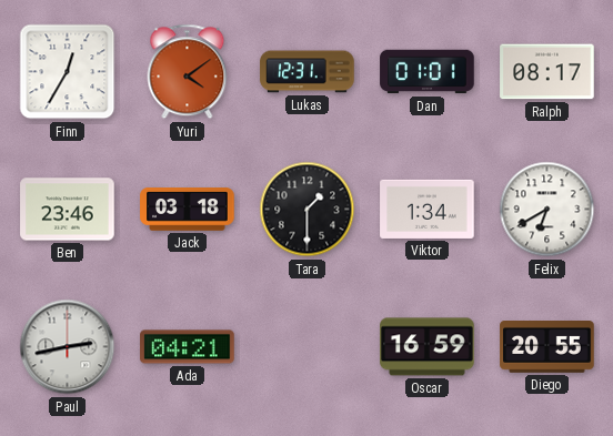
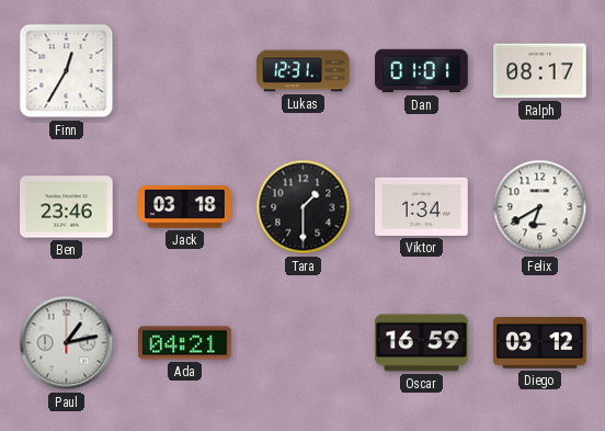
Yuri: 4:09 -> none (188, 72)
Paul: 2:43 -> 1:13 (67, 343)
Diego: 20:55 -> 03:12 (540, 343)
